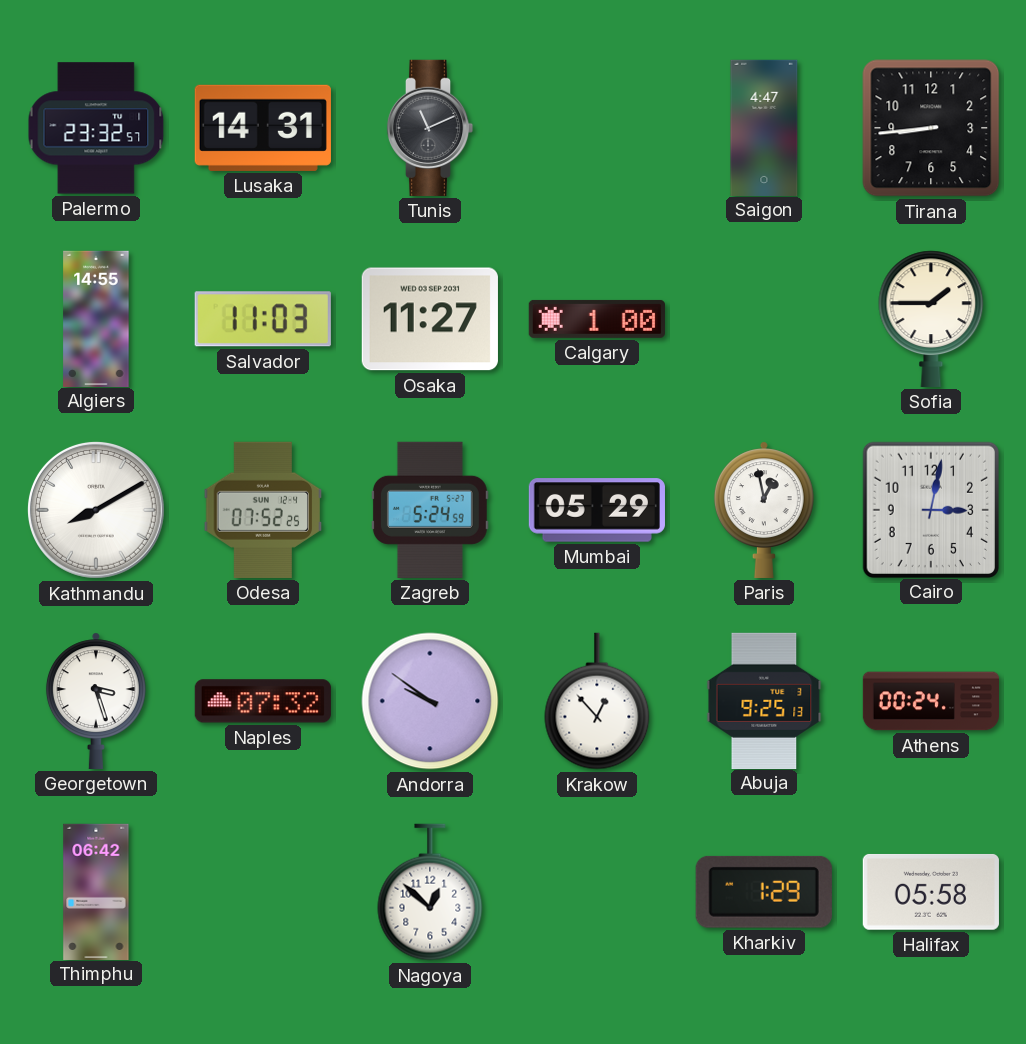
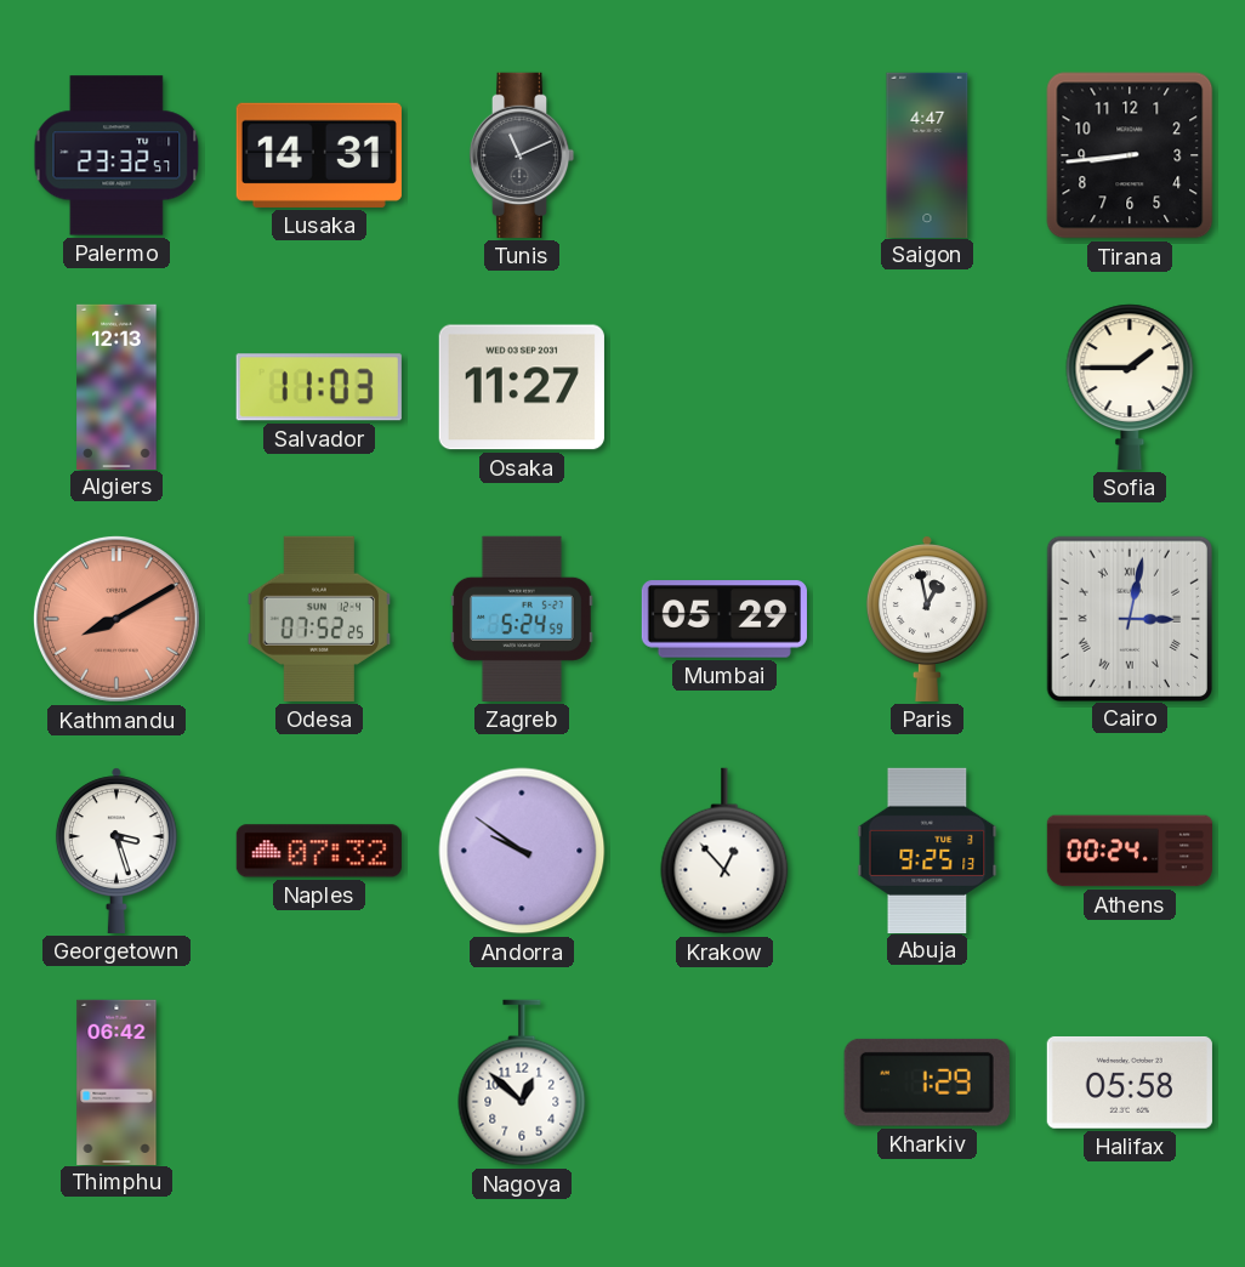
Algiers: 14:55 -> 12:13 (116, 386)
Calgary: 1:00 -> none (597, 319)
Kathmandu dial: white -> salmon (116, 619)
Cairo numerals: Arabic -> Roman (1129, 618)
